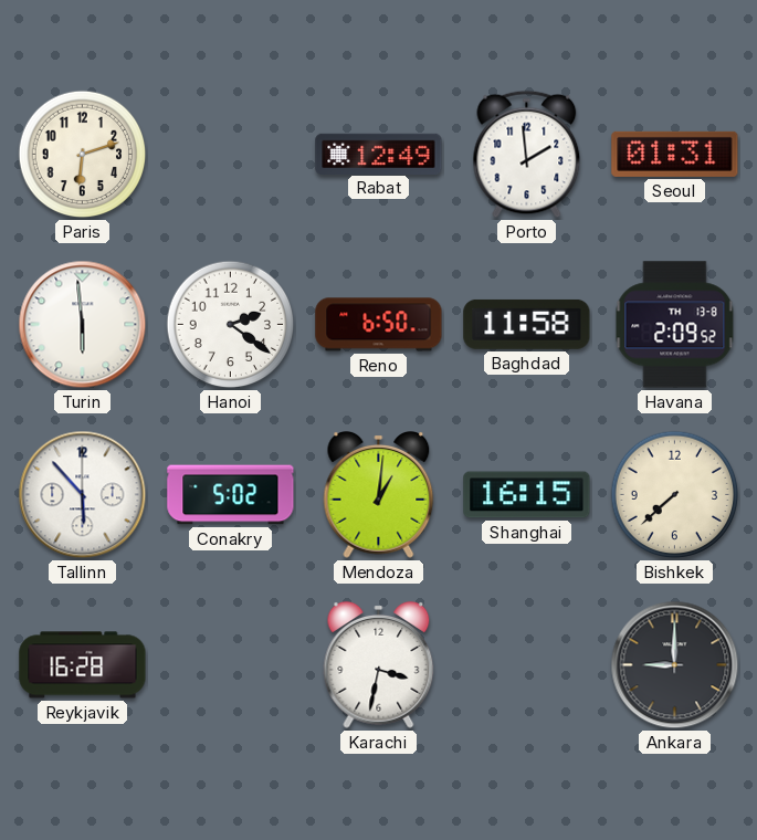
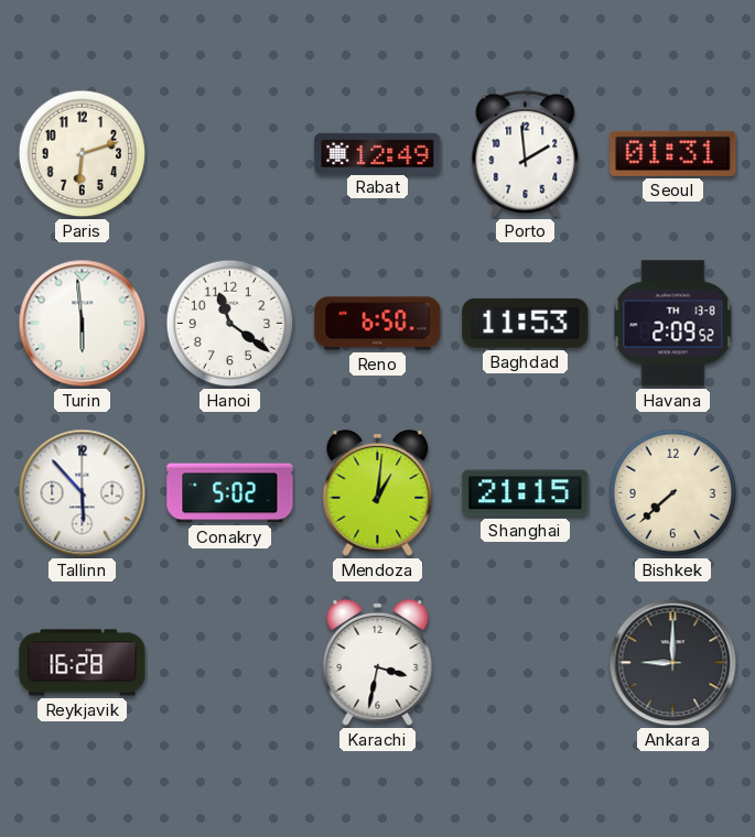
Hanoi: 2:21 -> 11:21 (230, 324)
Baghdad: 11:58 -> 11:53 (526, 323)
Shanghai: 16:15 -> 21:15 (526, 493)
